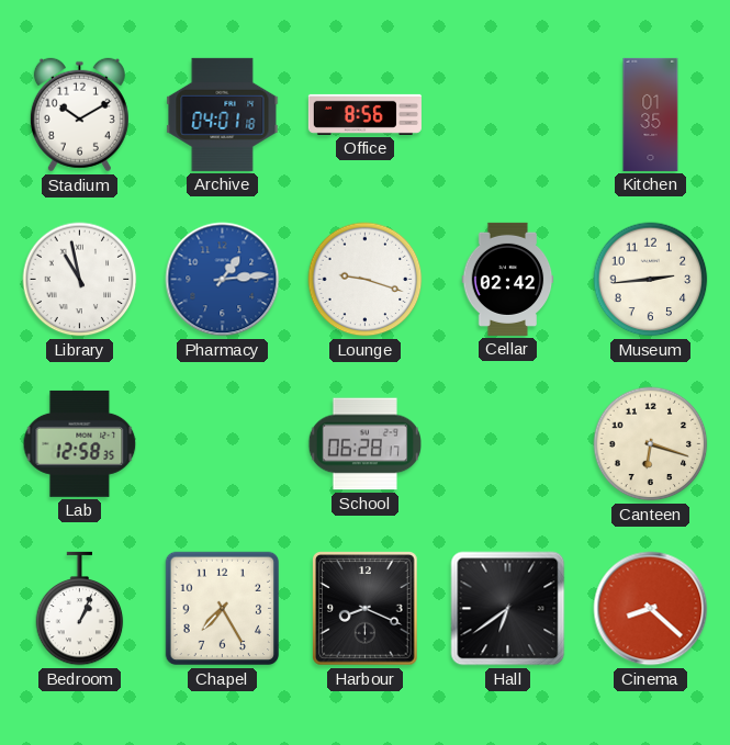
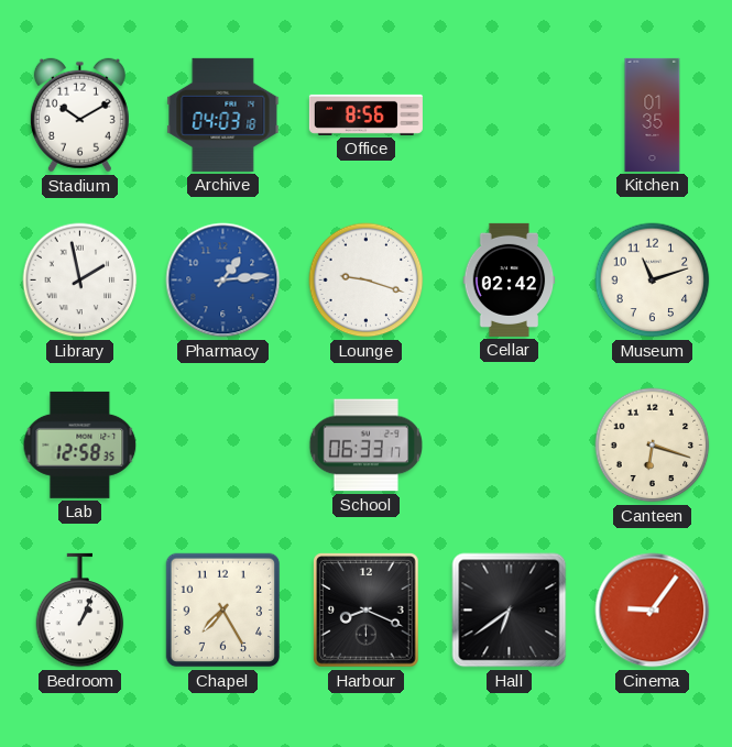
Archive: 04:01 -> 04:03 (223, 114)
Library: 10:58 -> 1:58 (80, 281)
Museum: 2:44 -> 11:12 (653, 281)
School: 06:28 -> 06:33 (365, 446)
Cinema: 8:22 -> 9:06 (653, 611)
